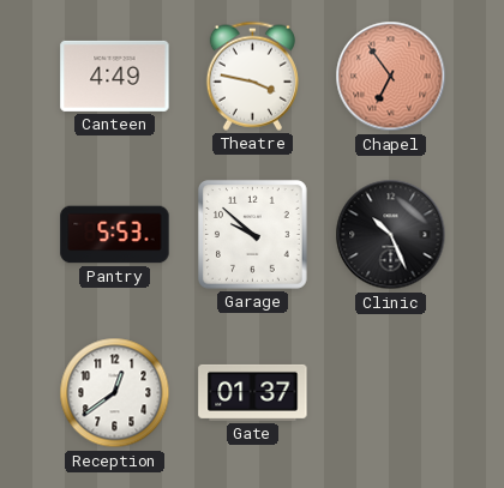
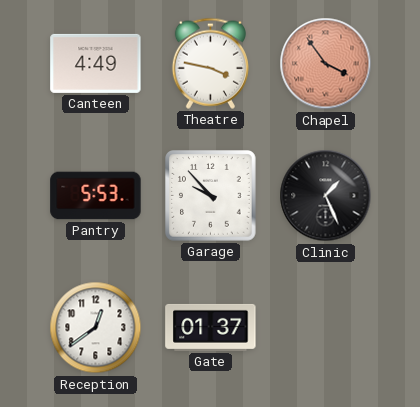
Chapel: 6:54 -> 3:54 (326, 64)
Garage: 9:52 -> 9:53 (211, 196)
Clinic: 10:26 -> 1:26 (326, 196)
